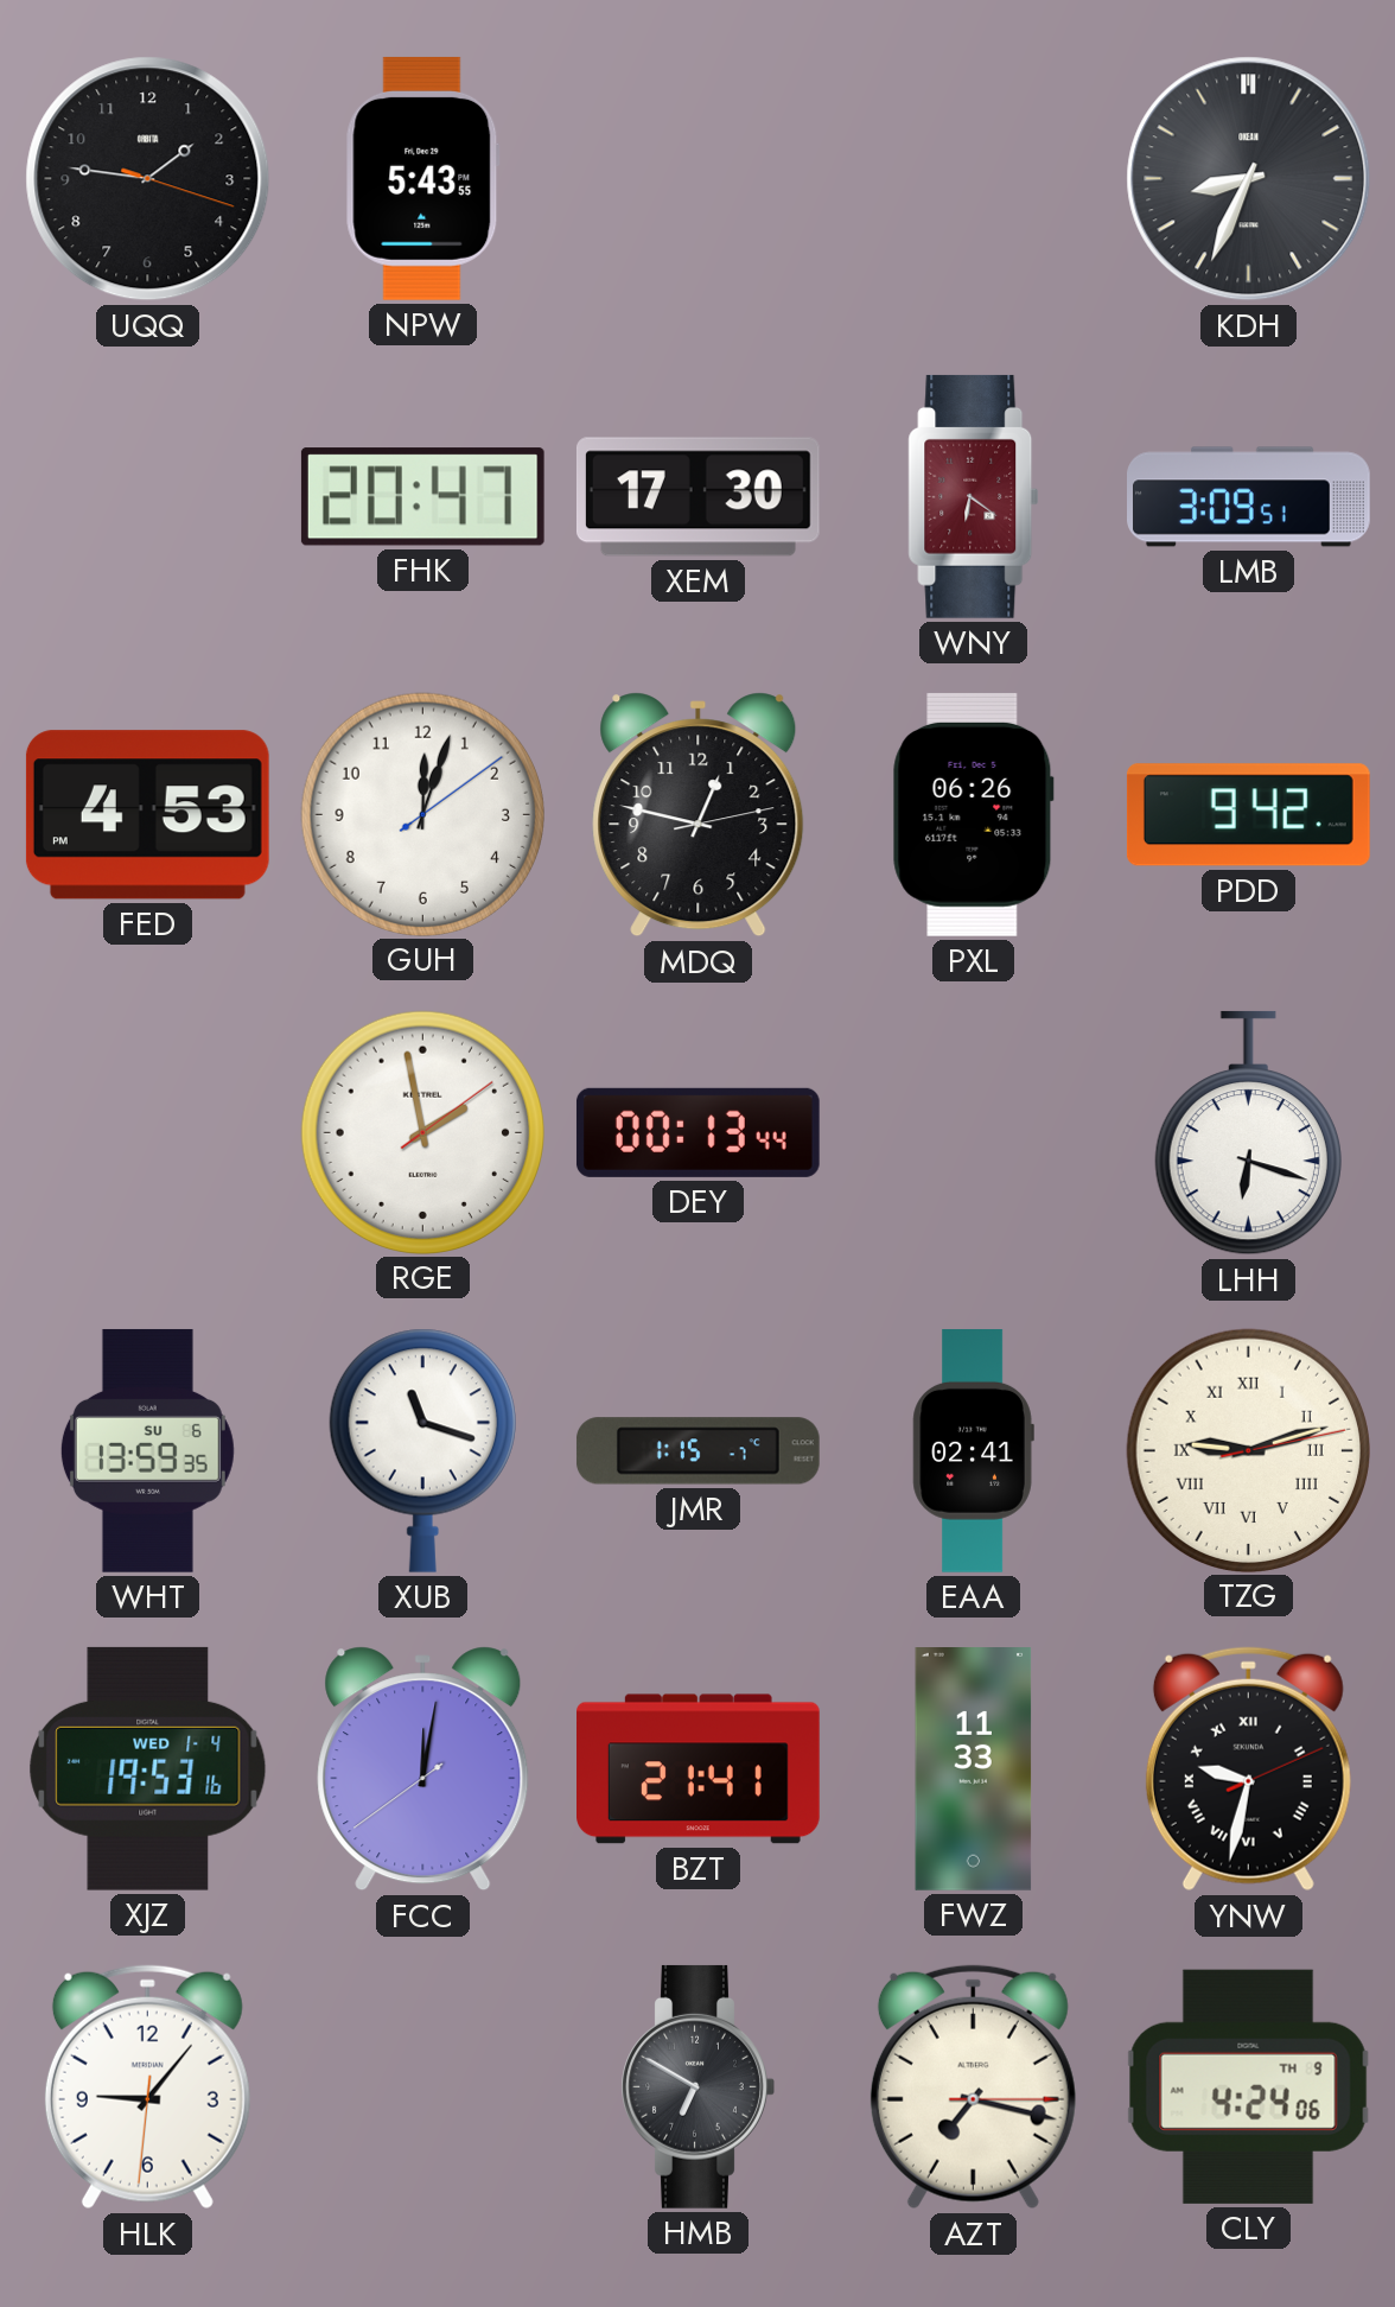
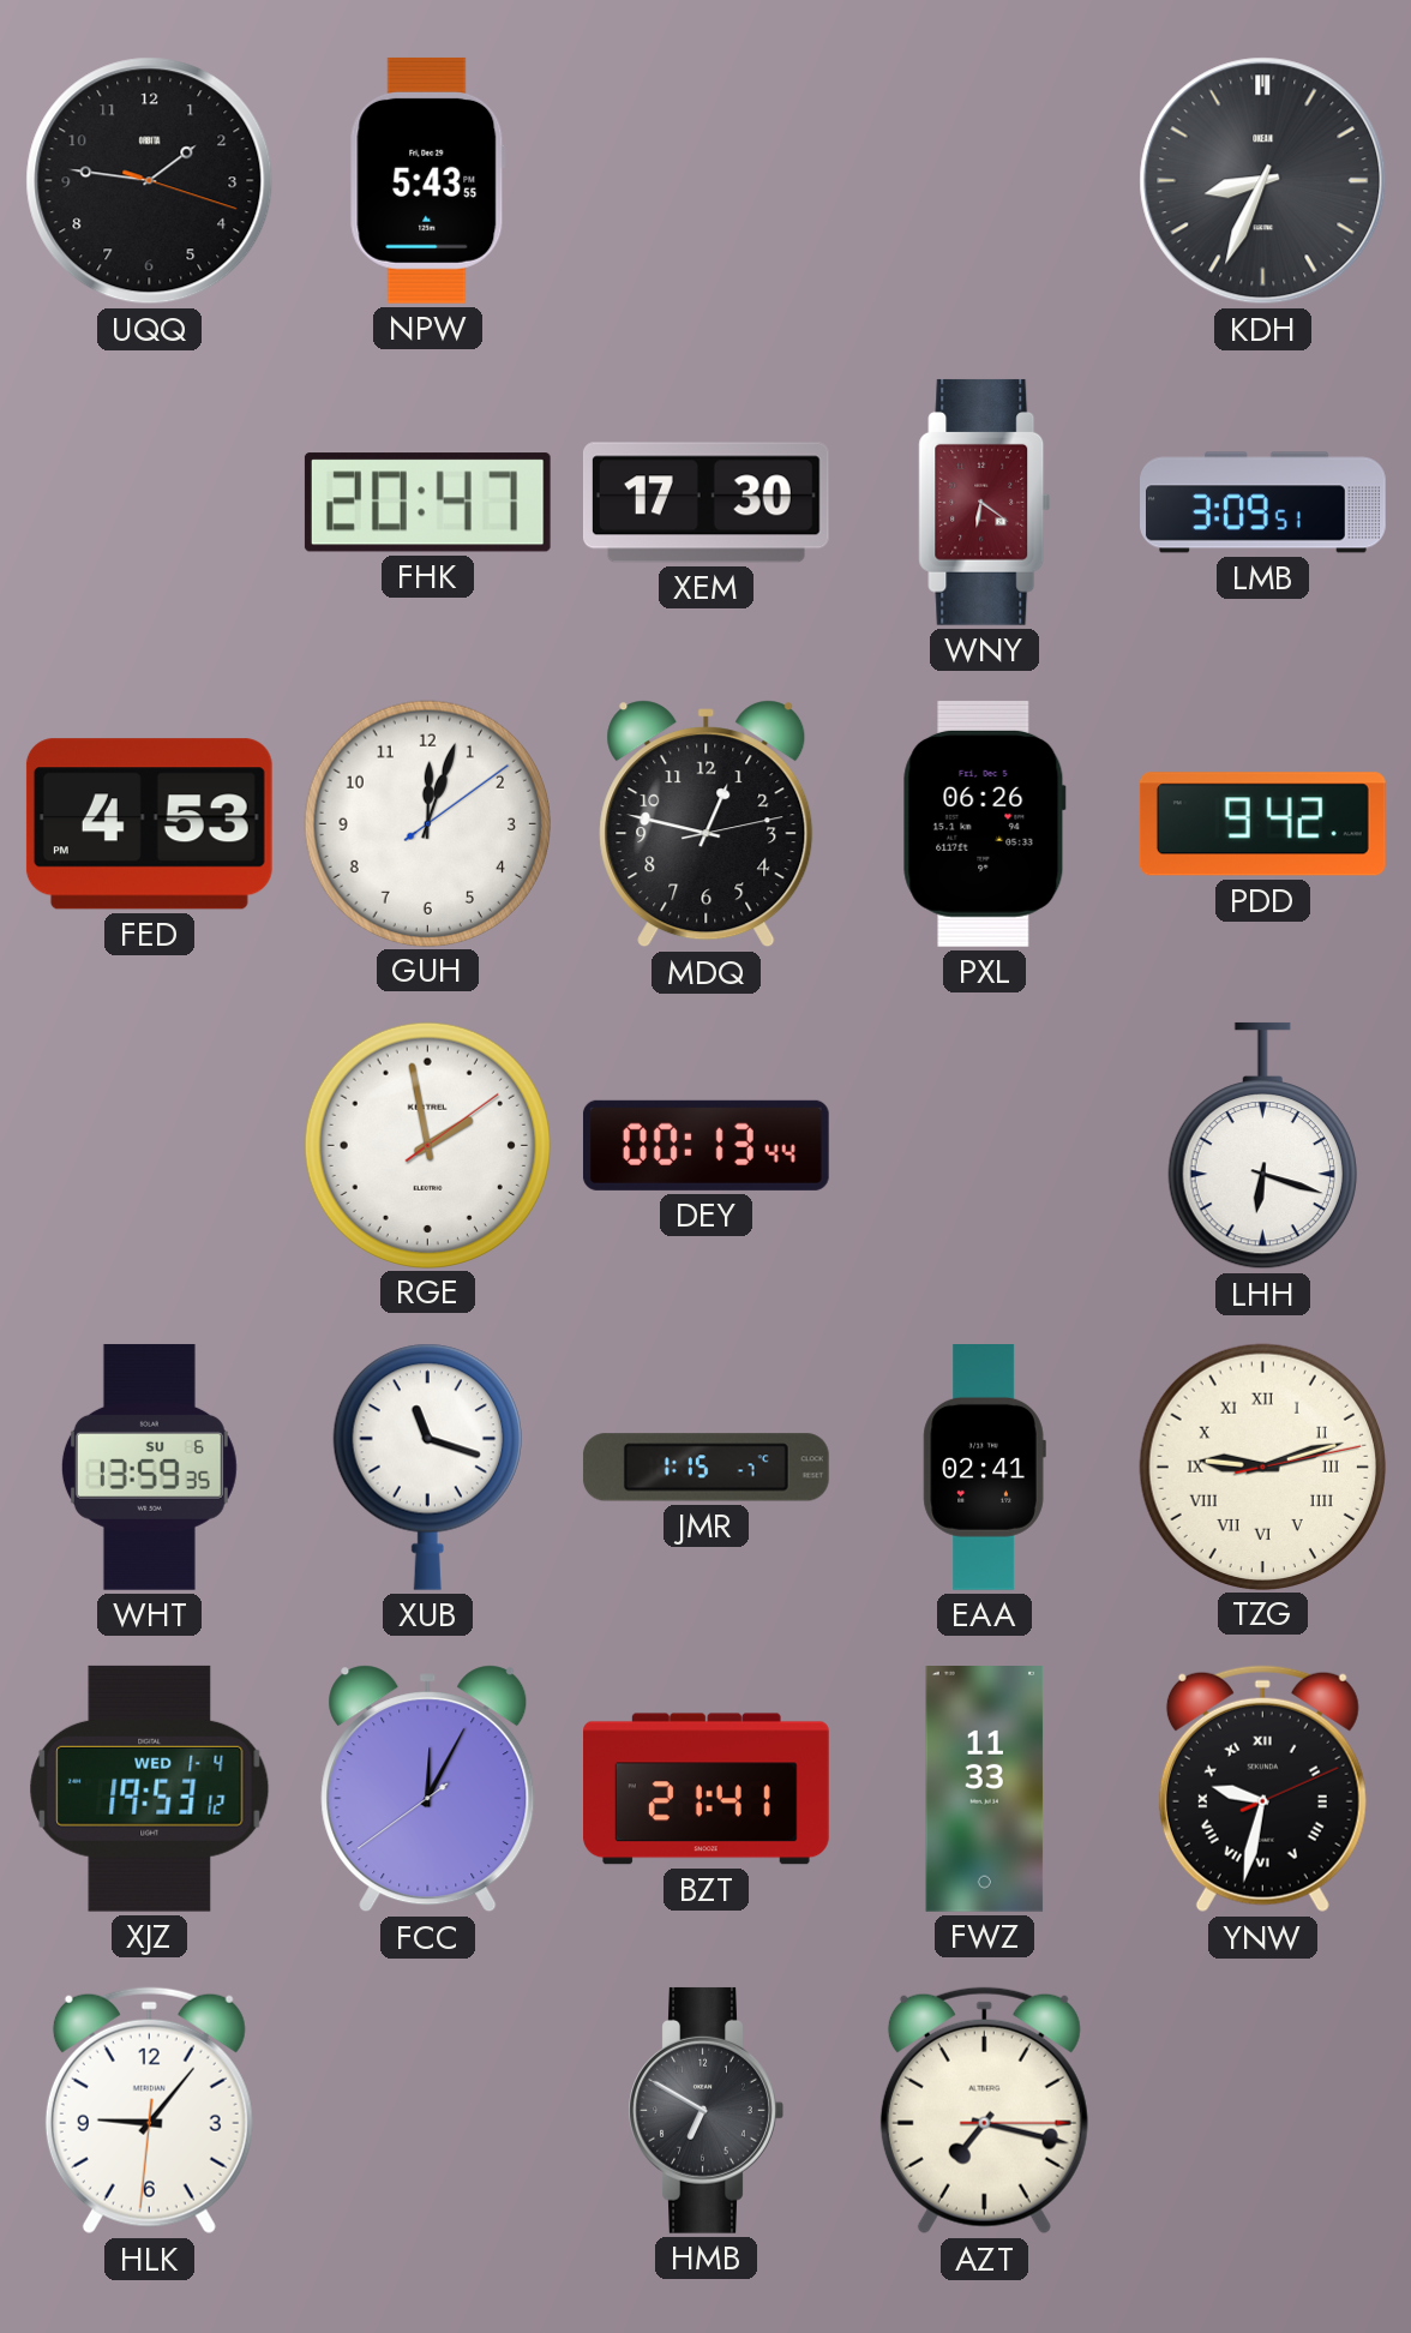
XJZ: 19:53:16 -> 19:53:12 (150, 1788)
FCC: 12:01 -> 12:04 (428, 1789)
CLY: 4:24 -> none (1248, 2086)
